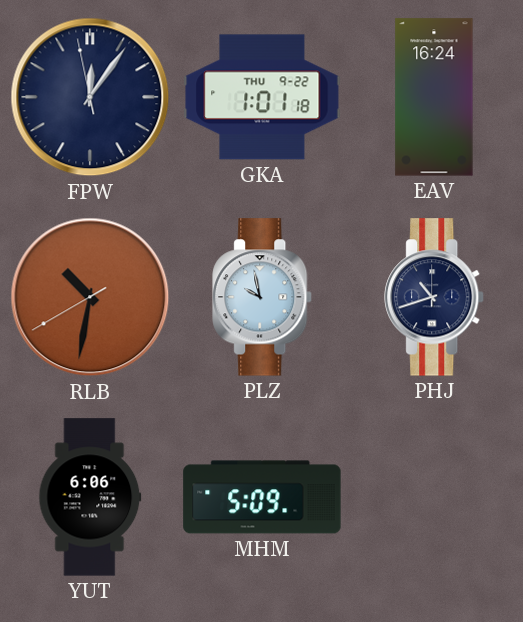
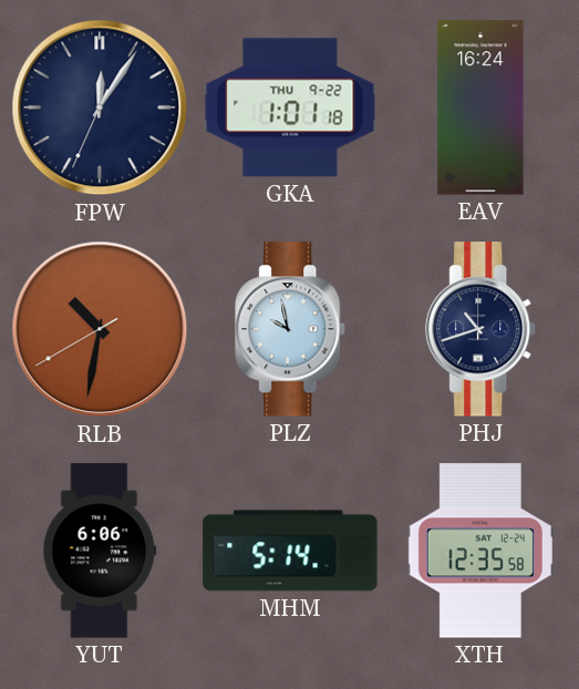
FPW: 12:05:58 -> 12:05:34 (100, 107)
MHM: 5:09 -> 5:14 (290, 551)
XTH: none -> 12:35 (480, 551)
